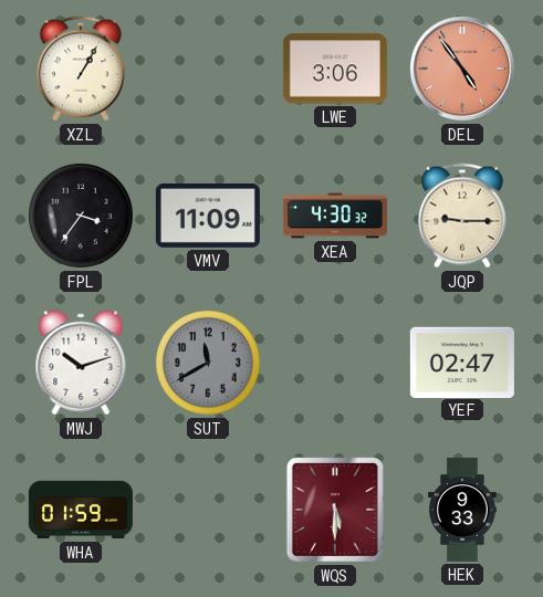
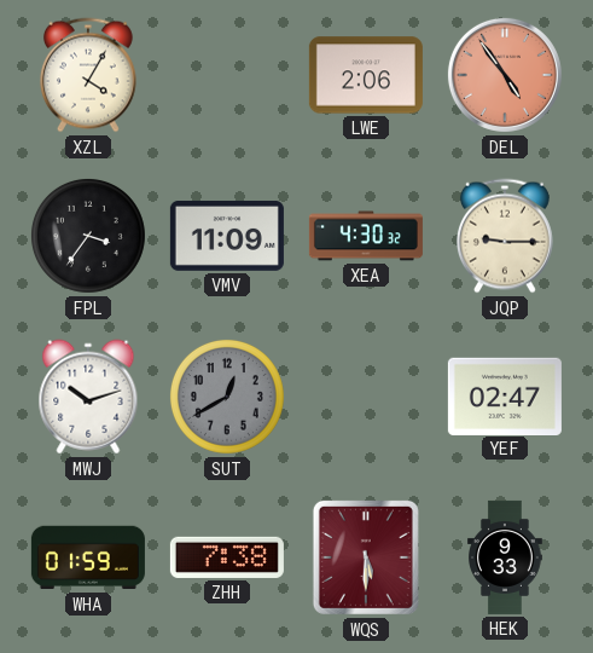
XZL: 1:05 -> 4:05 (88, 75)
LWE: 3:06 -> 2:06 (366, 75)
SUT: 11:40 -> 12:40 (227, 397)
ZHH: none -> 7:38 (227, 557)
